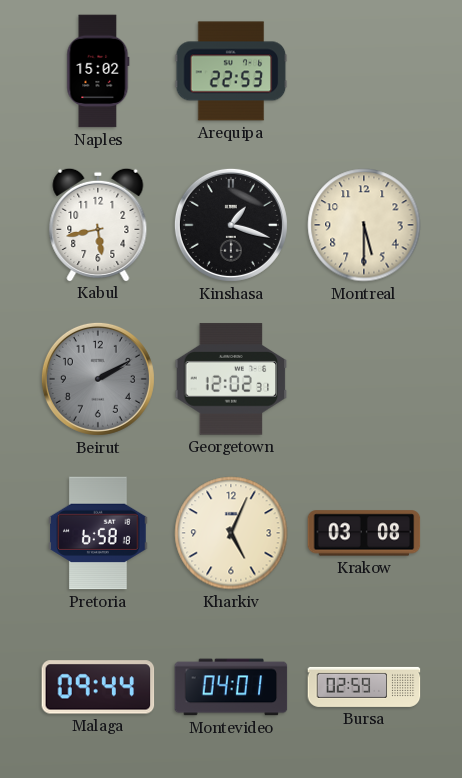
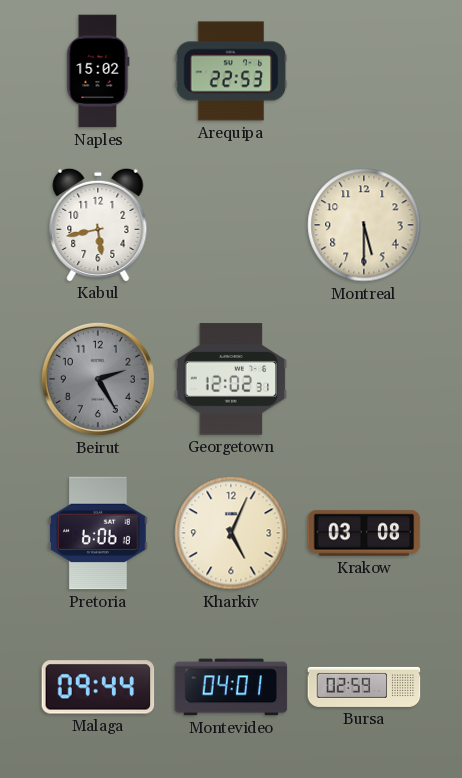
Kinshasa: 1:18 -> none (231, 225)
Beirut: 2:10 -> 2:25 (98, 379)
Pretoria: 6:58 -> 6:06 (98, 533)
